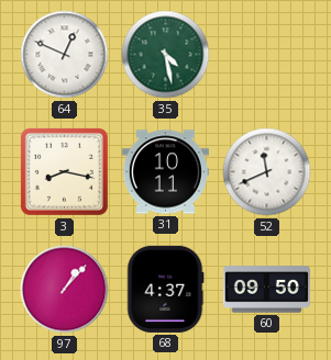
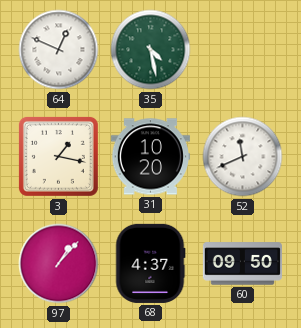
3: 8:17 -> 1:17 (58, 156)
31: 10:11 -> 10:20 (150, 157)
